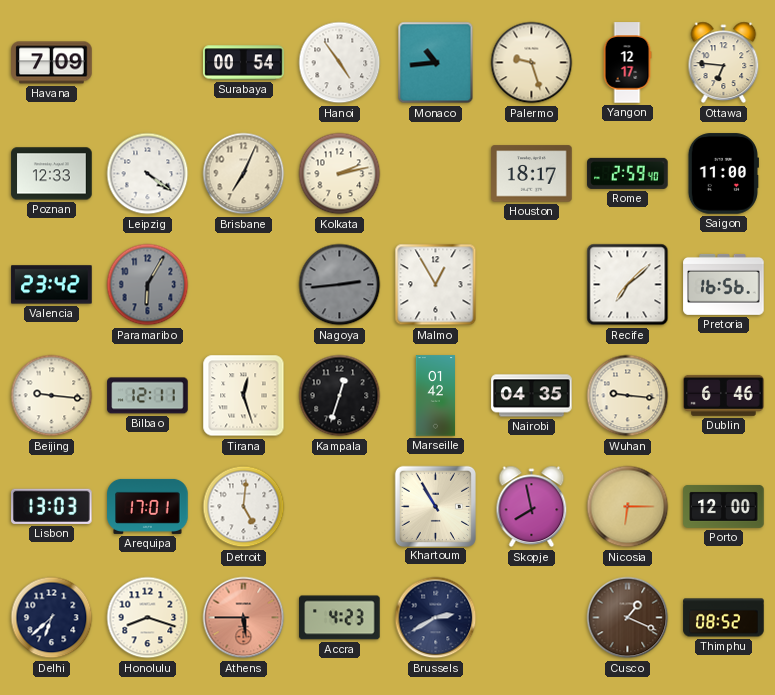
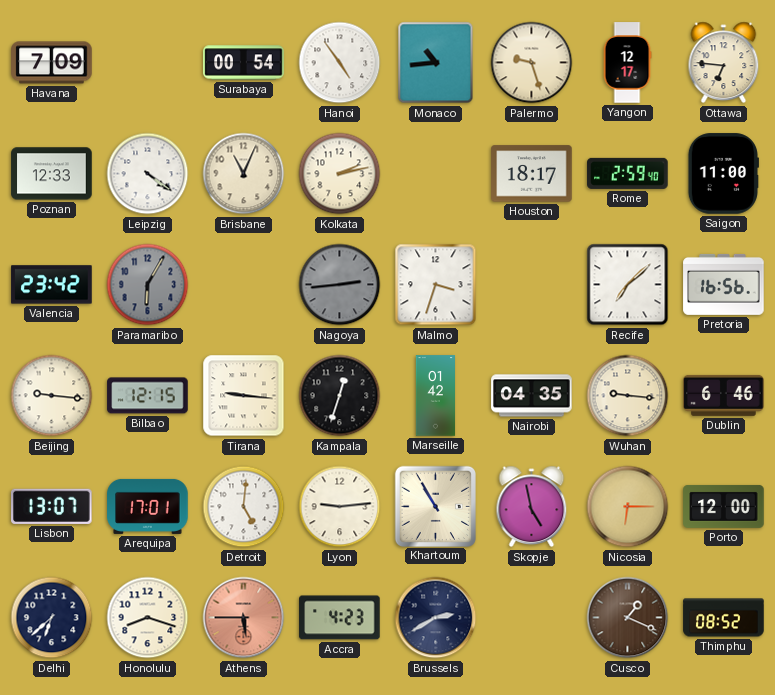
Brisbane: 7:04 -> 11:04 (244, 174)
Malmo: 12:55 -> 3:33 (436, 285)
Bilbao: 12:11 -> 12:15 (148, 396)
Tirana: 12:27 -> 9:16 (244, 396)
Lisbon: 13:03 -> 13:07 (52, 506)
Lyon: none -> 9:14 (340, 507)
Skopje: 7:58 -> 4:58 (532, 507)
